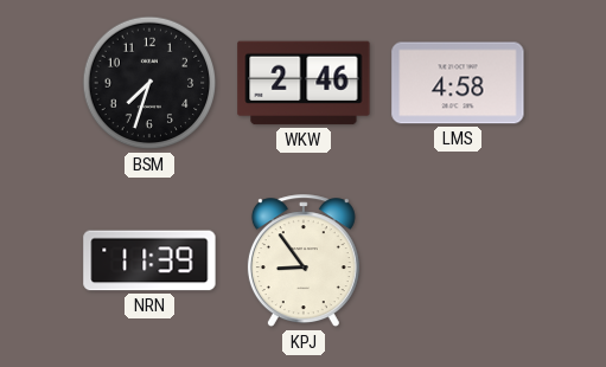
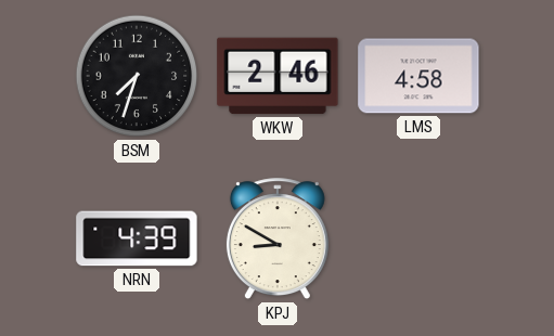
NRN: 11:39 -> 4:39 (137, 238)
KPJ: 8:54 -> 8:50 (278, 240)
